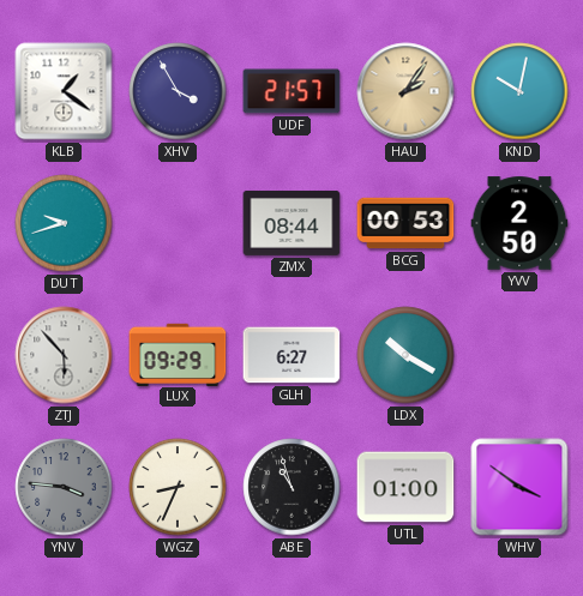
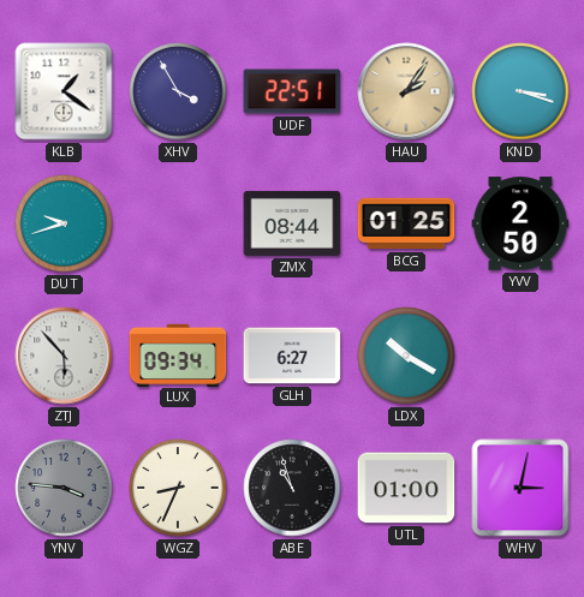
UDF: 21:57 -> 22:51 (292, 91)
KND: 10:02 -> 3:18 (520, 91)
BCG: 00:53 -> 01:25 (406, 223)
LUX: 09:29 -> 09:34 (178, 354)
WHV: 3:51 -> 3:02 (520, 488)
